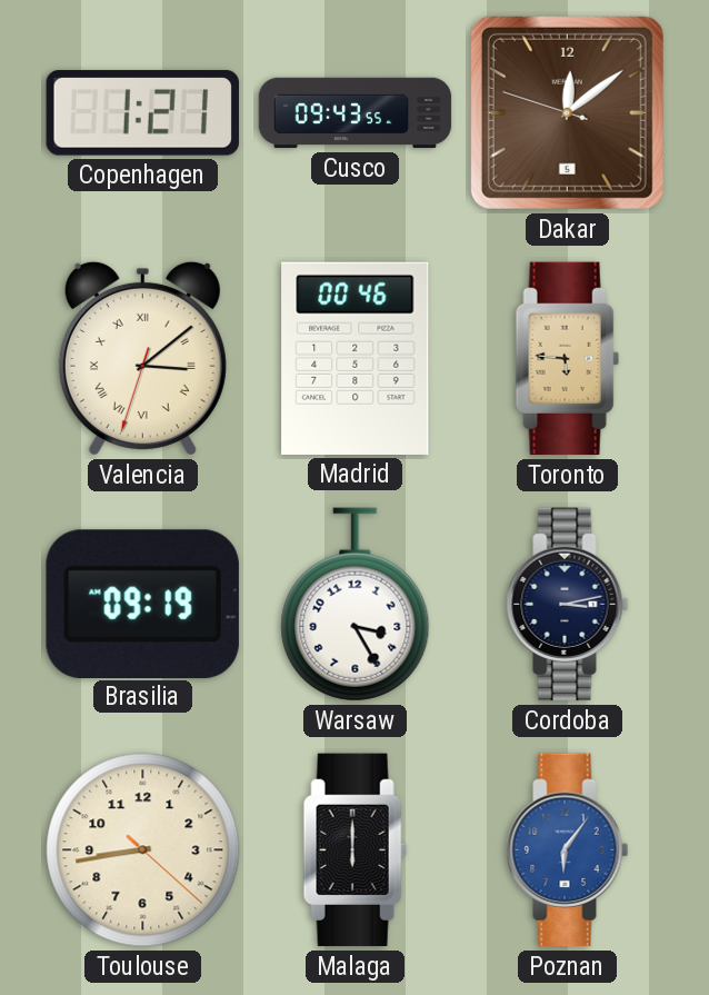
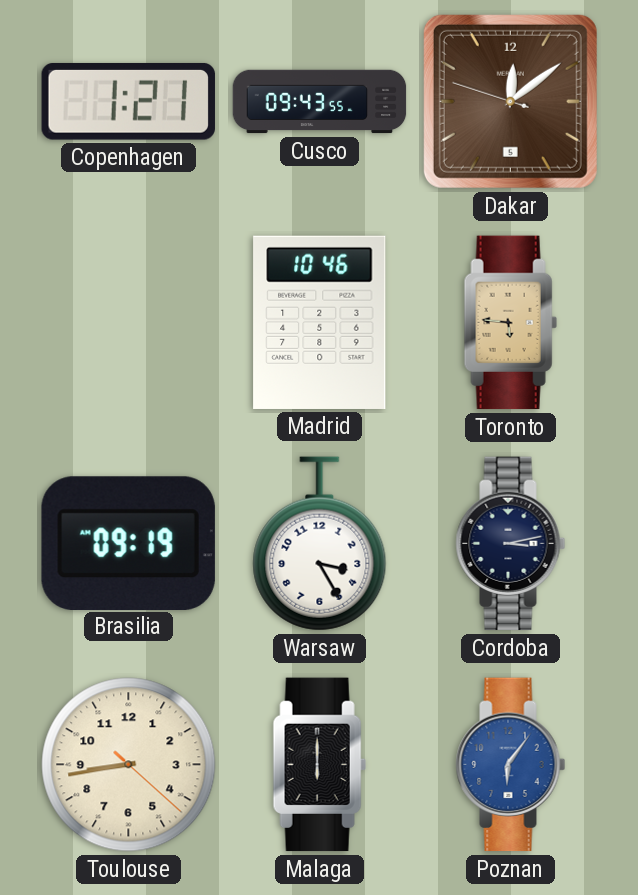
Valencia: 3:08 -> none (142, 358)
Madrid: 00:46 -> 10:46 (320, 322)
